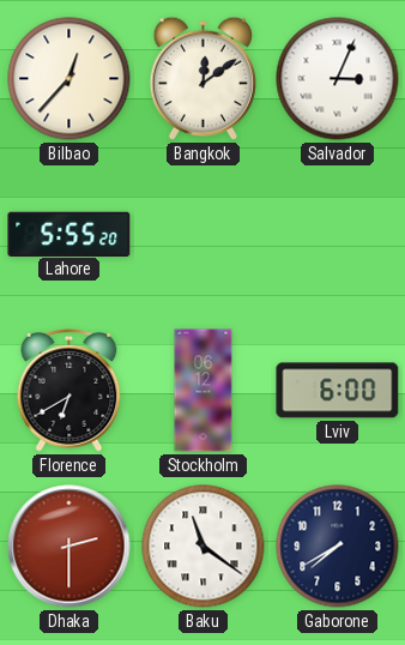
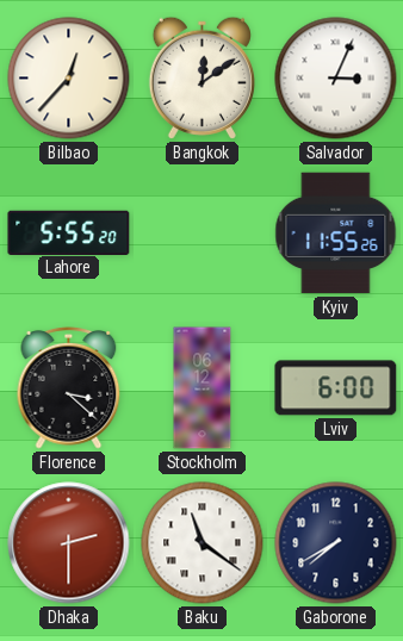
Kyiv: none -> 11:55 (336, 234)
Florence: 6:40 -> 3:22 (69, 387)
